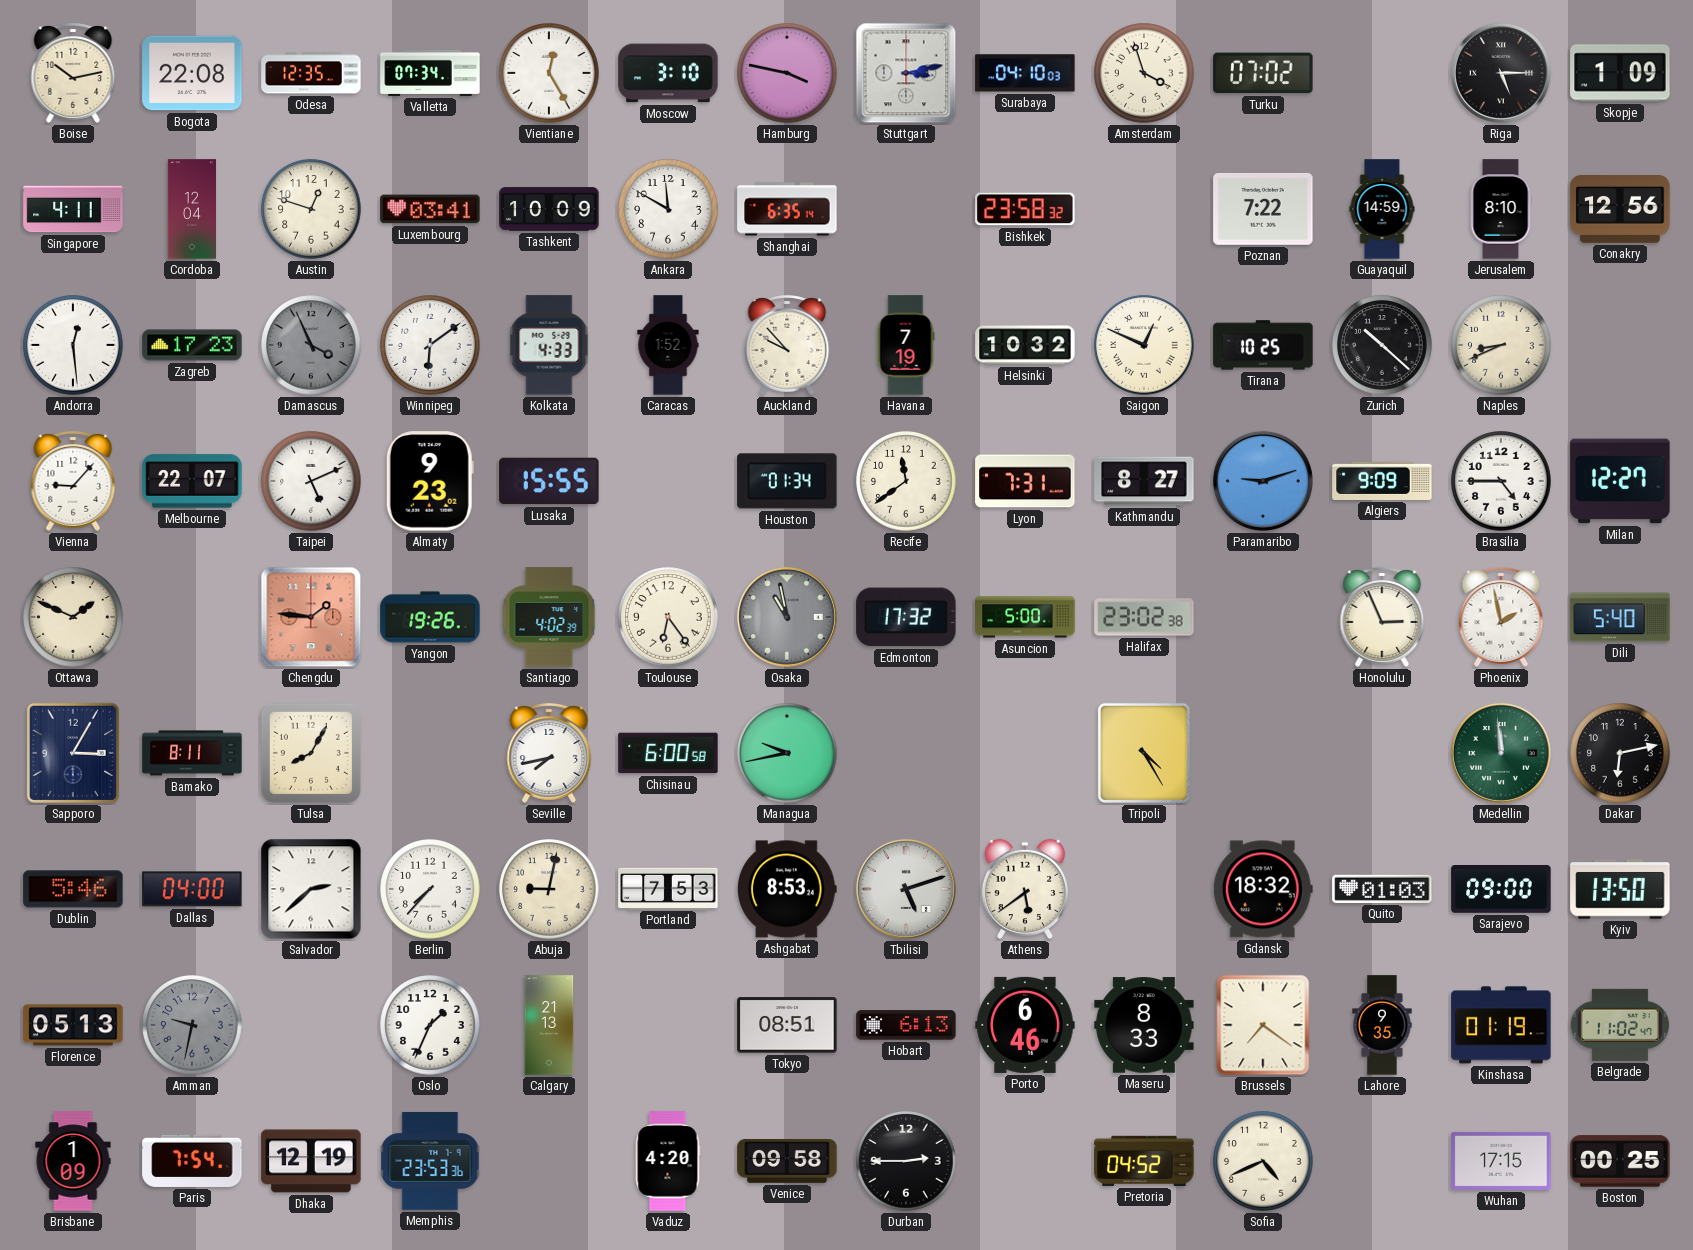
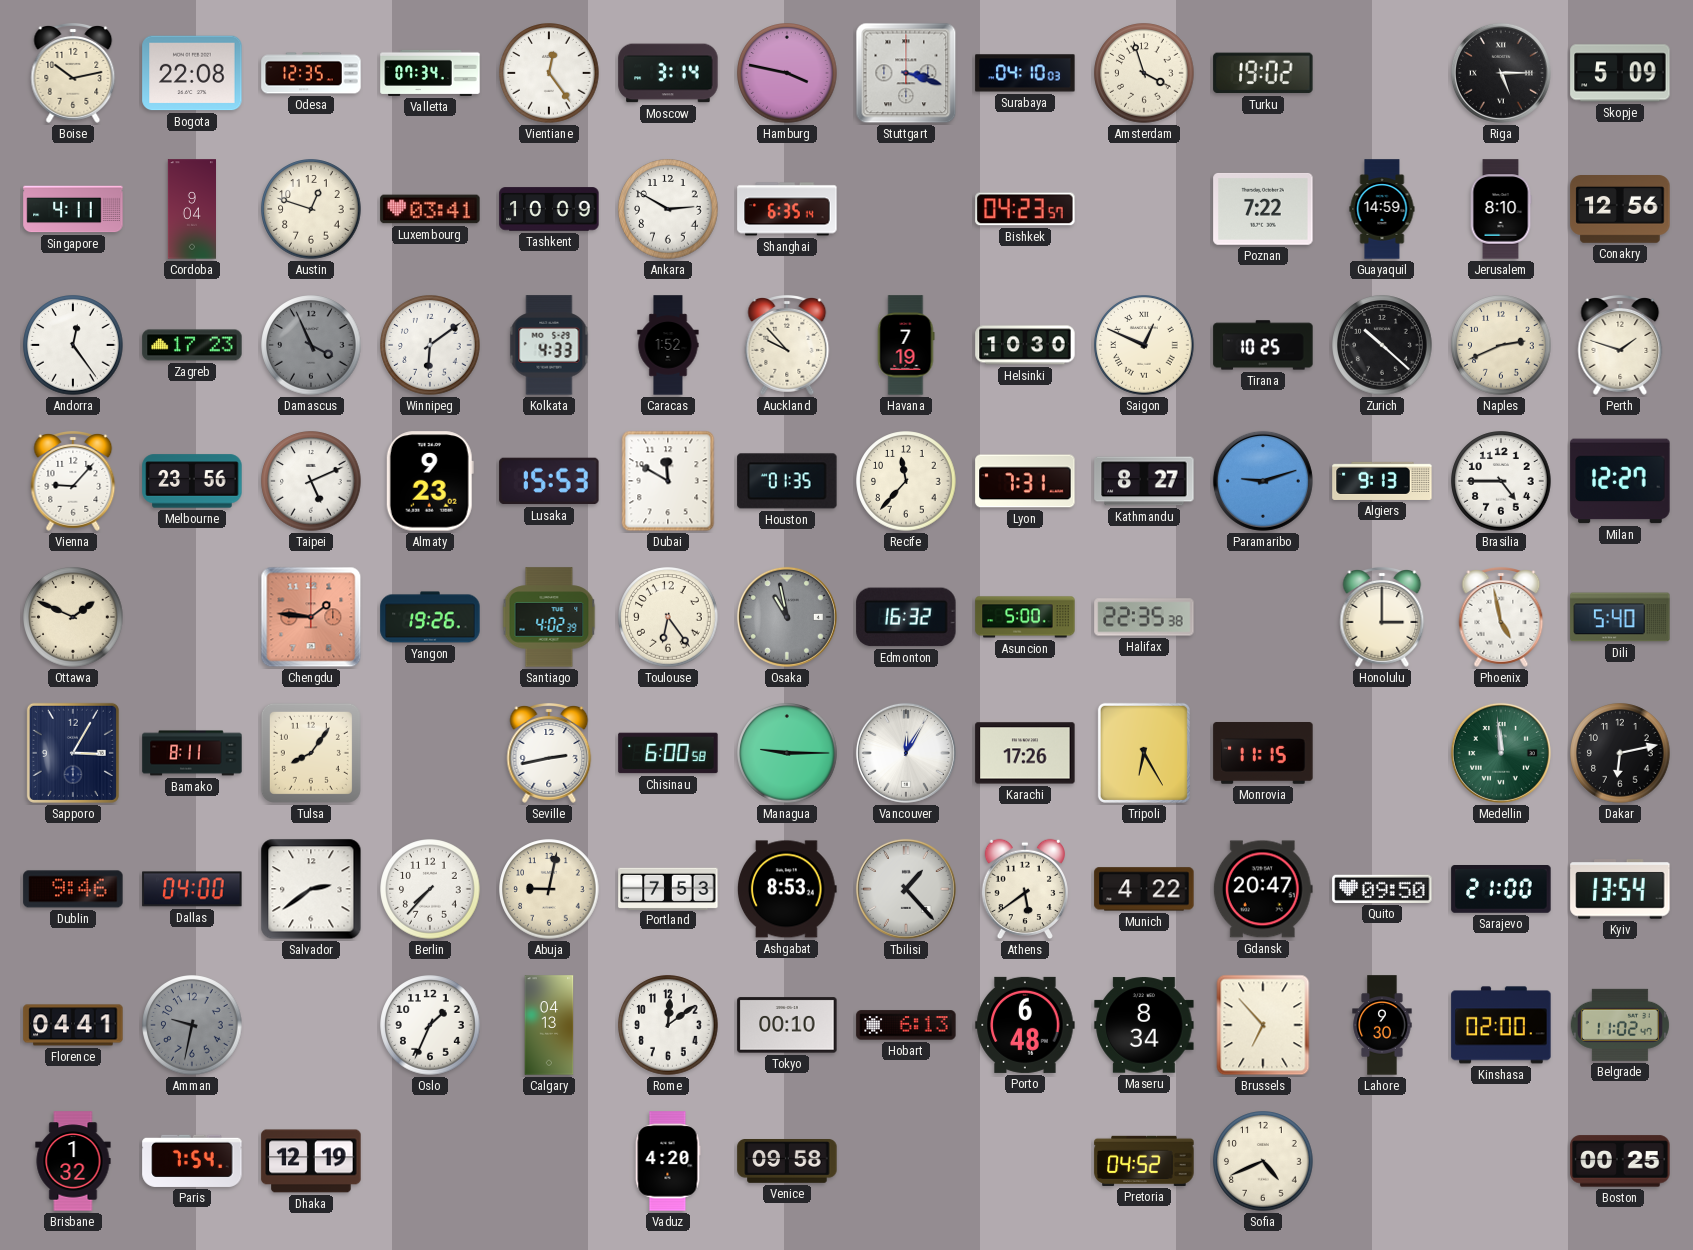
Vientiane: 12:25 -> 12:24 (549, 73)
Moscow: 3:10 -> 3:14 (668, 73)
Stuttgart: 3:13 -> 3:18 (906, 73)
Turku: 07:02 -> 19:02 (1263, 73)
Skopje: 1:09 -> 5:09 (1620, 73)
Cordoba: 12:04 -> 9:04 (191, 209)
Ankara: 11:50 -> 2:50 (668, 209)
Bishkek: 23:58 -> 04:23 (1025, 209)
Andorra: 12:29 -> 12:24 (73, 345)
Helsinki: 10:32 -> 10:30 (1025, 345)
Naples: 8:41 -> 2:41 (1501, 345)
Perth: none -> 1:48 (1620, 346)
Melbourne: 22:07 -> 23:56 (192, 481)
Lusaka: 15:55 -> 15:53 (549, 481)
Dubai: none -> 11:50 (668, 481)
Houston: 01:34 -> 01:35 (787, 481)
Recife: 11:39 -> 11:37 (906, 481)
Algiers: 9:09 -> 9:13 (1382, 481)
Edmonton: 17:32 -> 16:32 (906, 617)
Halifax: 23:02 -> 22:35 (1144, 617)
Honolulu: 2:56 -> 3:00 (1382, 618)
Phoenix: 1:58 -> 4:58 (1501, 618)
Tulsa: 8:05 -> 8:06 (311, 753)
Seville: 7:43 -> 2:43 (549, 754)
Managua: 9:43 -> 9:15 (787, 753)
Vancouver: none -> 12:05 (906, 753)
Karachi: none -> 17:26 (1025, 753)
Tripoli: 4:25 -> 6:25 (1144, 753)
Monrovia: none -> 11:15 (1263, 754)
Dublin: 5:46 -> 9:46 (73, 889)
Salvador: 2:38 -> 2:39 (311, 889)
Tbilisi: 5:12 -> 1:23 (906, 889)
Munich: none -> 4:22 (1144, 889)
Gdansk: 18:32 -> 20:47 (1263, 889)
Quito: 01:03 -> 09:50 (1382, 889)
Sarajevo: 09:00 -> 21:00 (1501, 890)
Kyiv: 13:50 -> 13:54 (1620, 889)
Florence: 05:13 -> 04:41 (73, 1025)
Calgary: 21:13 -> 04:13 (549, 1025)
Rome: none -> 12:09 (668, 1025)
Tokyo: 08:51 -> 00:10 (787, 1025)
Porto: 6:46 -> 6:48 (1025, 1025)
Maseru: 8:33 -> 8:34 (1144, 1025)
Brussels: 7:21 -> 6:53 (1263, 1025)
Lahore: 9:35 -> 9:30 (1382, 1025)
Kinshasa: 01:19 -> 02:00 (1501, 1025)
Brisbane: 1:09 -> 1:32 (73, 1161)
Memphis: 23:53 -> none (430, 1161)
Durban: 2:45 -> none (906, 1161)
Wuhan: 17:15 -> none (1501, 1161)
